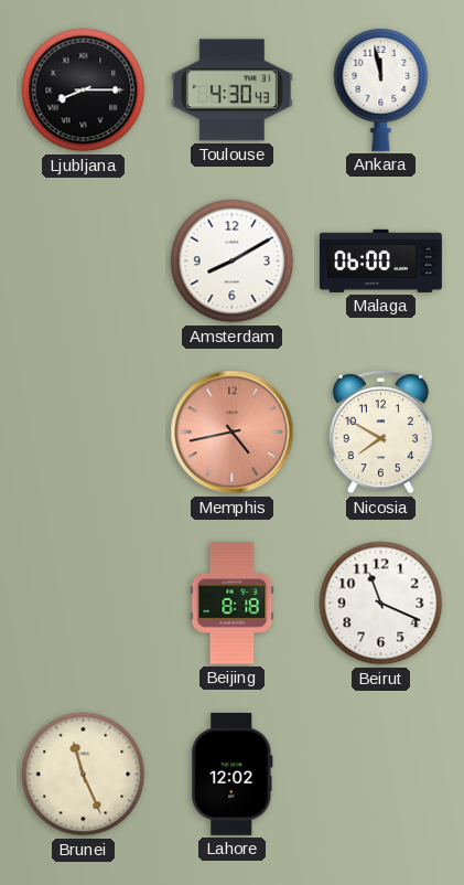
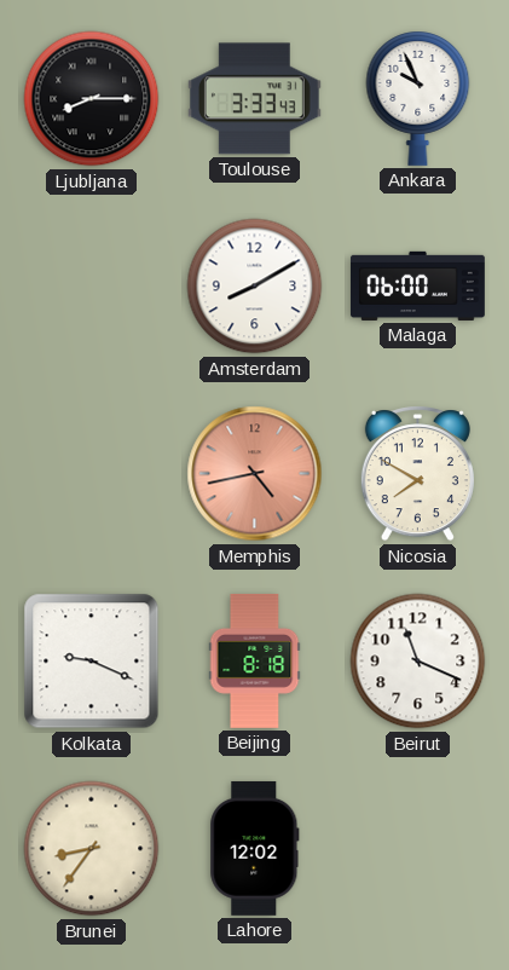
Toulouse: 4:30 -> 3:33 (254, 99)
Ankara: 11:58 -> 9:56 (418, 98)
Kolkata: none -> 9:19 (92, 662)
Brunei: 11:26 -> 8:36 (92, 849)
